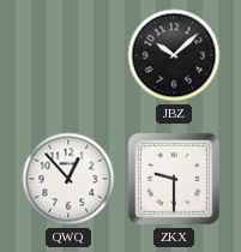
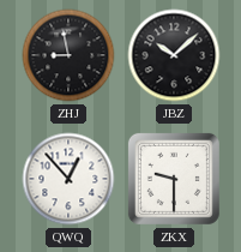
ZHJ: none -> 8:58 (68, 55)
